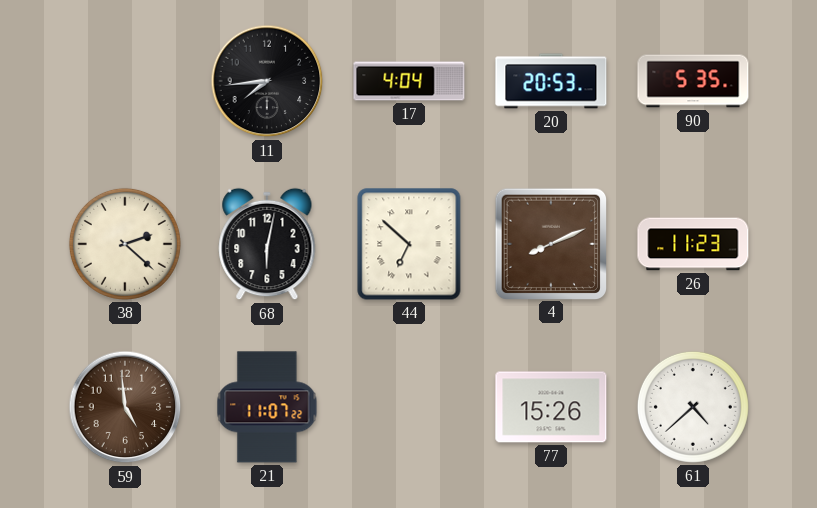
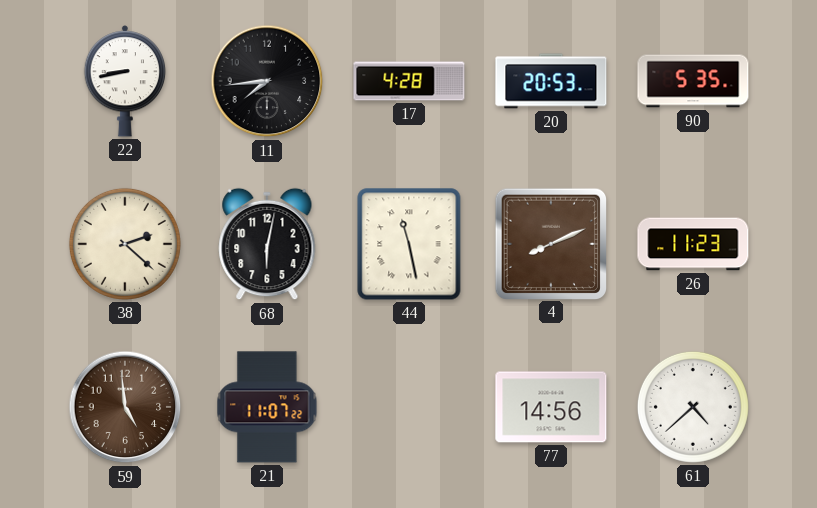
22: none -> 8:43 (125, 81)
17: 4:04 -> 4:28 (409, 81)
44: 6:52 -> 11:28 (409, 244)
77: 15:26 -> 14:56 (551, 407)
